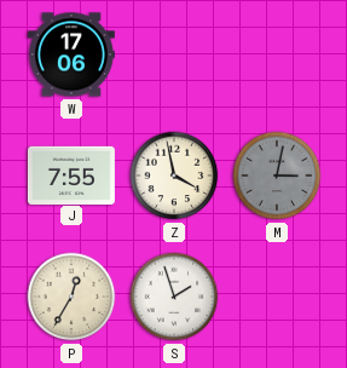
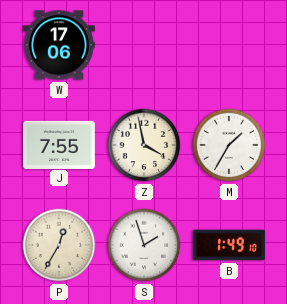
M: 3:02 -> 1:35 (229, 145)
M dial: grey -> white (229, 145)
B: none -> 1:49 (229, 245)
